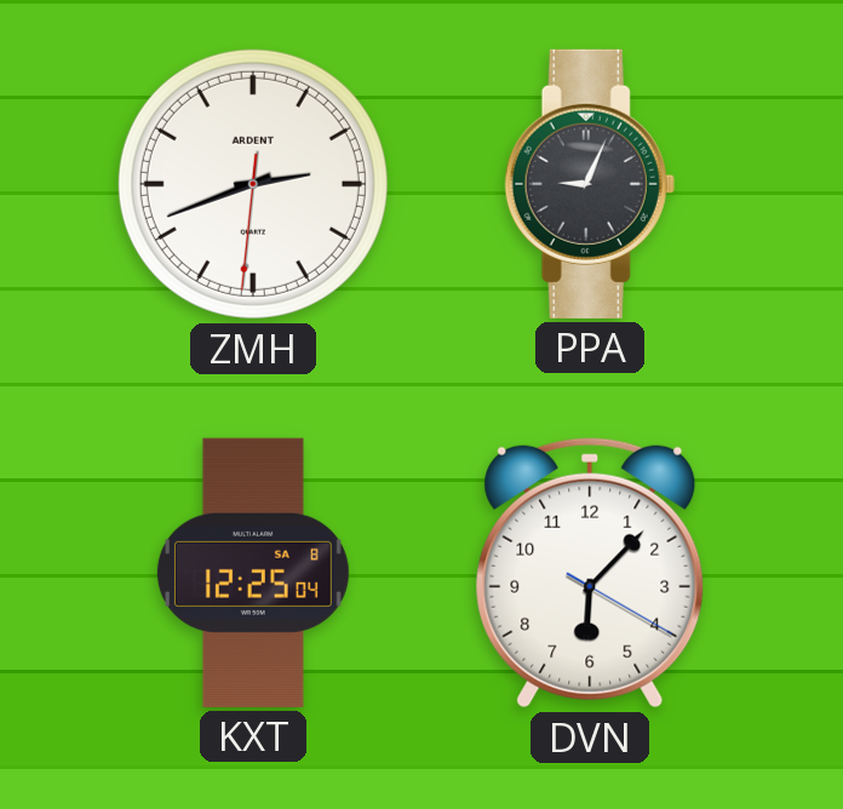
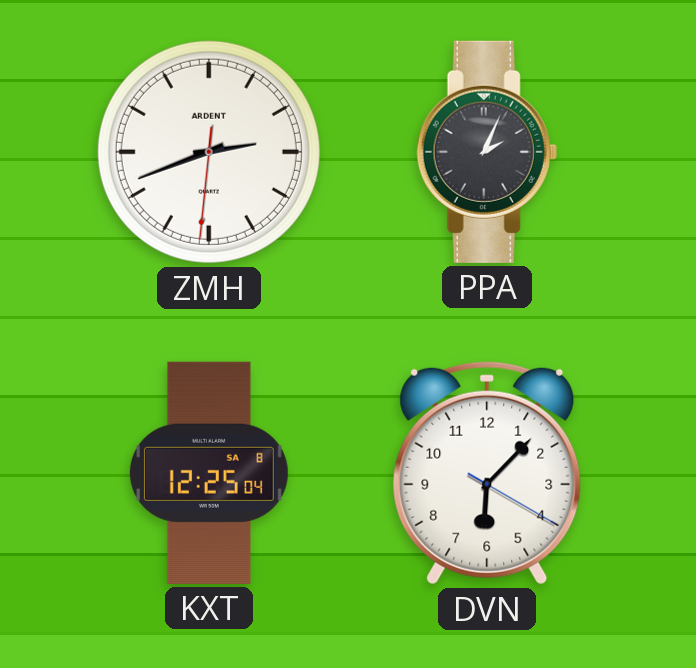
PPA: 9:04 -> 2:04 (487, 152)
